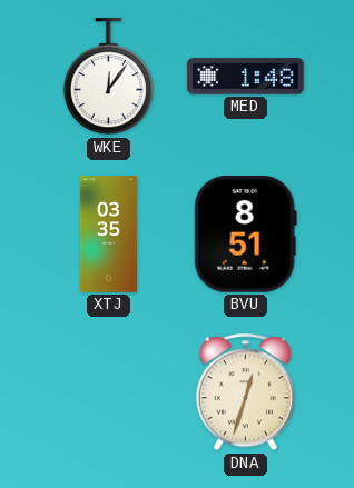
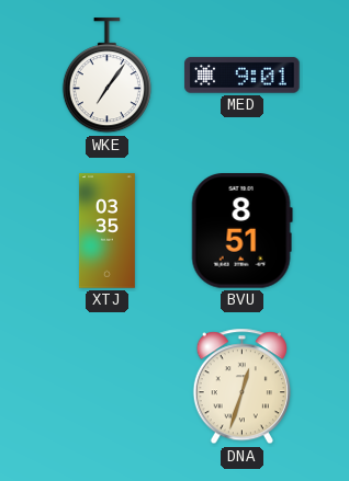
WKE: 12:06 -> 7:06 (106, 76)
MED: 1:48 -> 9:01 (243, 76)
